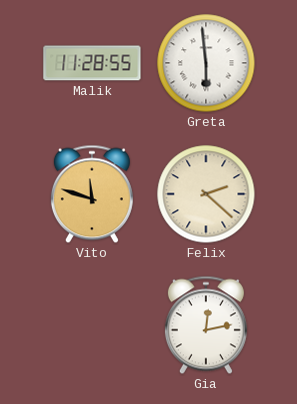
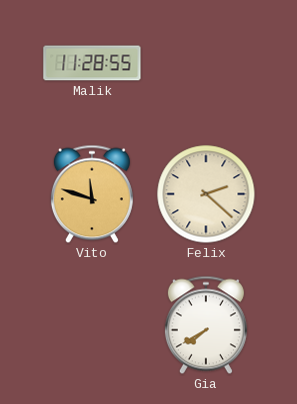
Greta: 5:59 -> none (206, 63)
Gia: 12:13 -> 7:40 (206, 325)
